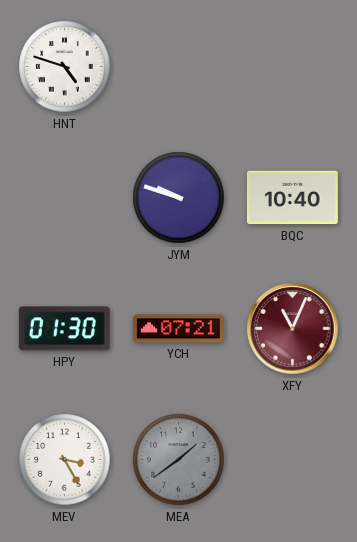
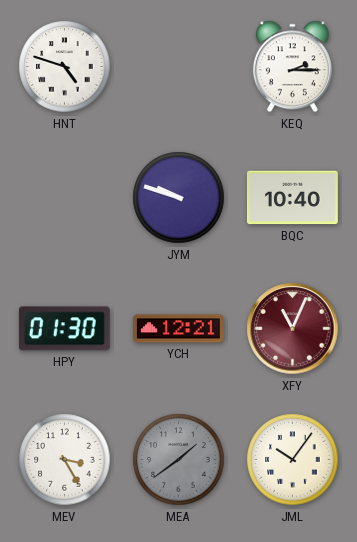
KEQ: none -> 2:15 (292, 67)
YCH: 07:21 -> 12:21 (178, 329)
JML: none -> 10:06 (293, 460)
